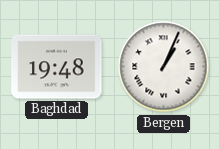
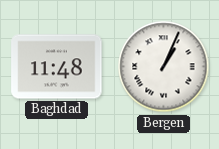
Baghdad: 19:48 -> 11:48 (57, 67)
